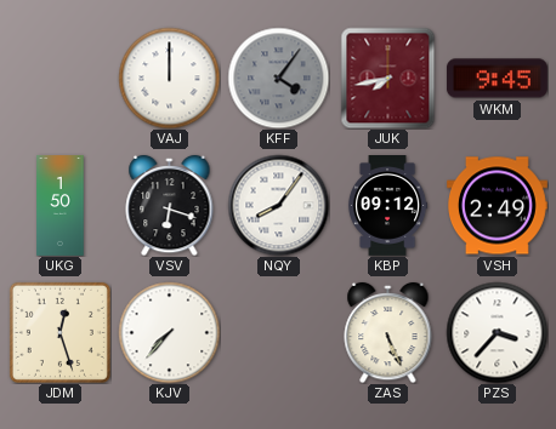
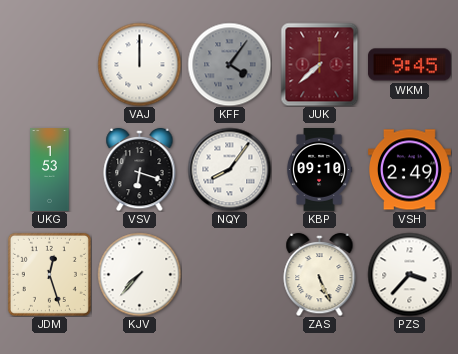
JUK: 7:43 -> 7:38 (320, 64)
UKG: 1:50 -> 1:53 (50, 170)
KBP: 09:12 -> 09:10 (319, 170)
